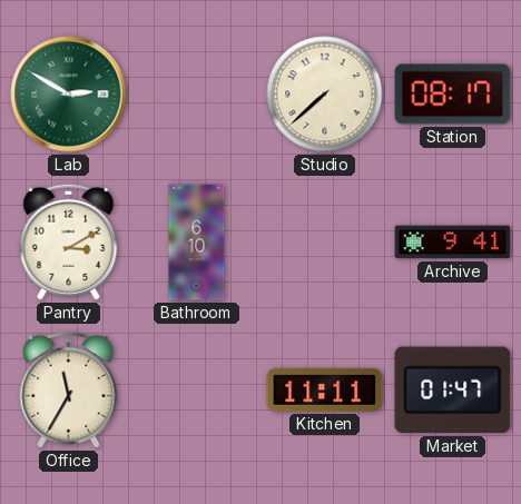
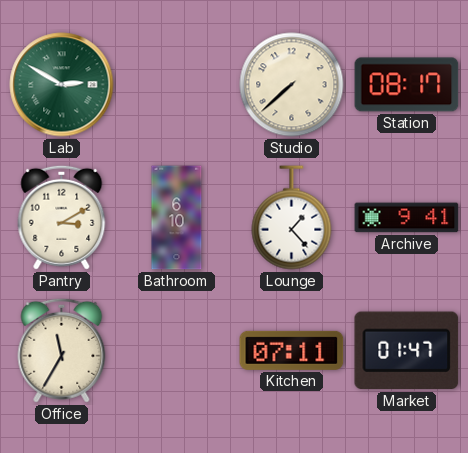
Lounge: none -> 1:23 (292, 218)
Kitchen: 11:11 -> 07:11 (292, 350)
